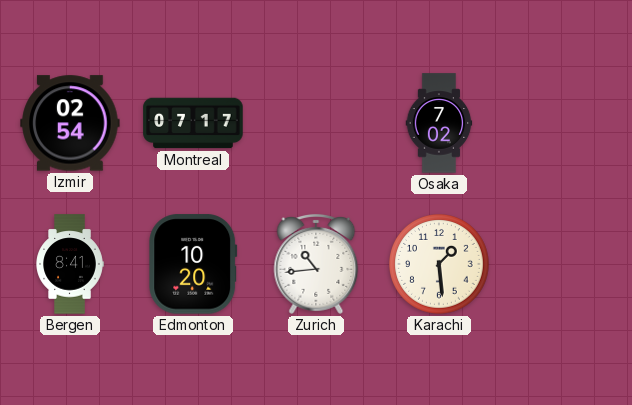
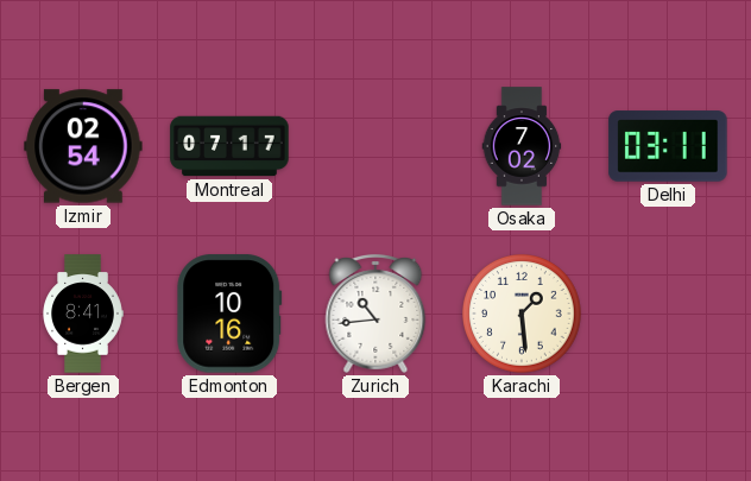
Delhi: none -> 03:11 (668, 146)
Edmonton: 10:20 -> 10:16 (229, 314)
